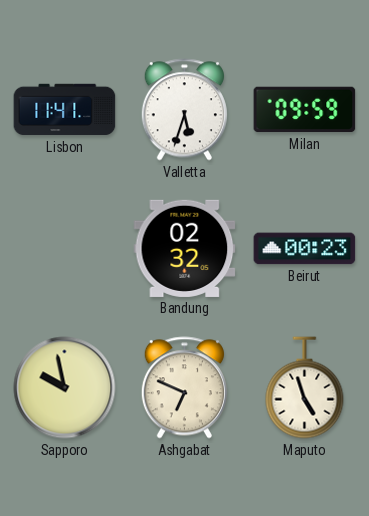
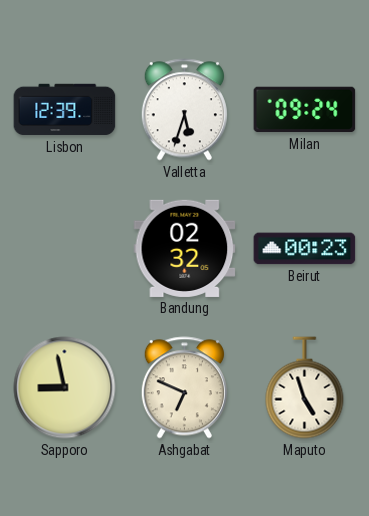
Lisbon: 11:41 -> 12:39 (65, 110)
Milan: 09:59 -> 09:24 (305, 110)
Sapporo: 9:58 -> 8:58 (65, 388)
